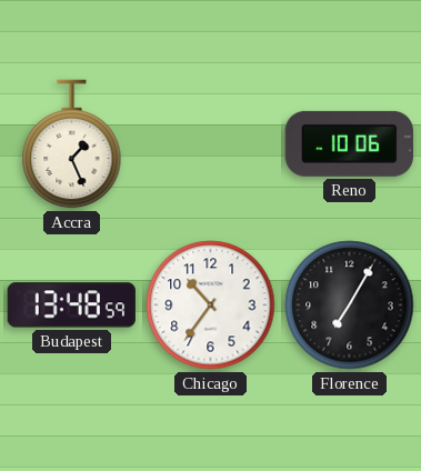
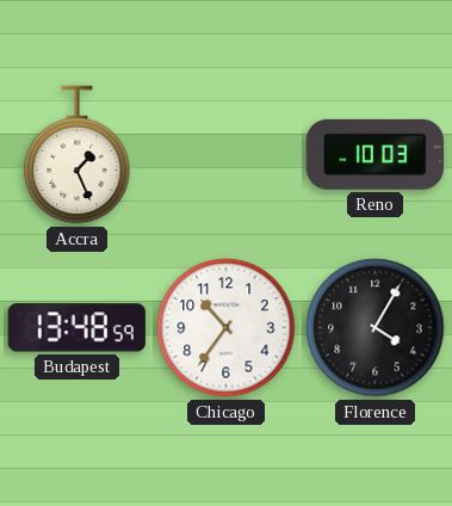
Reno: 10:06 -> 10:03 (374, 154)
Florence: 7:05 -> 4:05 (376, 328)
